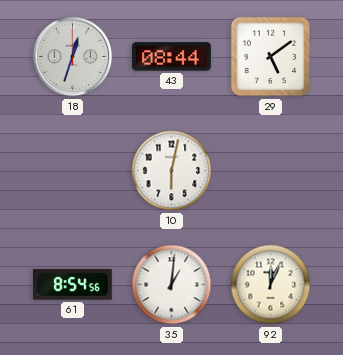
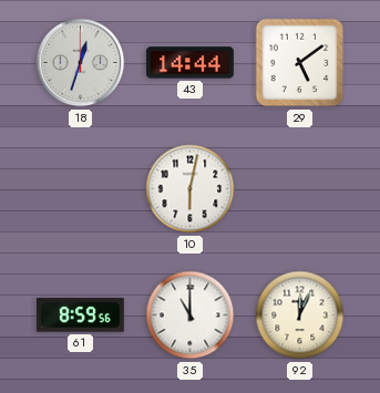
43: 08:44 -> 14:44 (191, 63)
61: 8:54 -> 8:59 (81, 316)
35: 1:01 -> 11:00 (191, 316)
